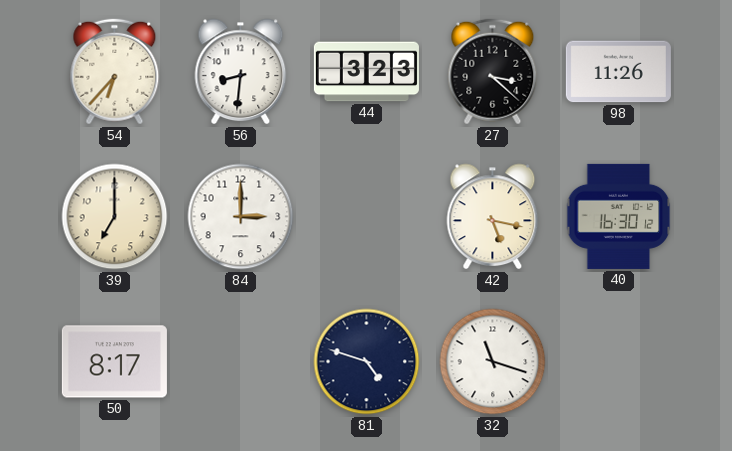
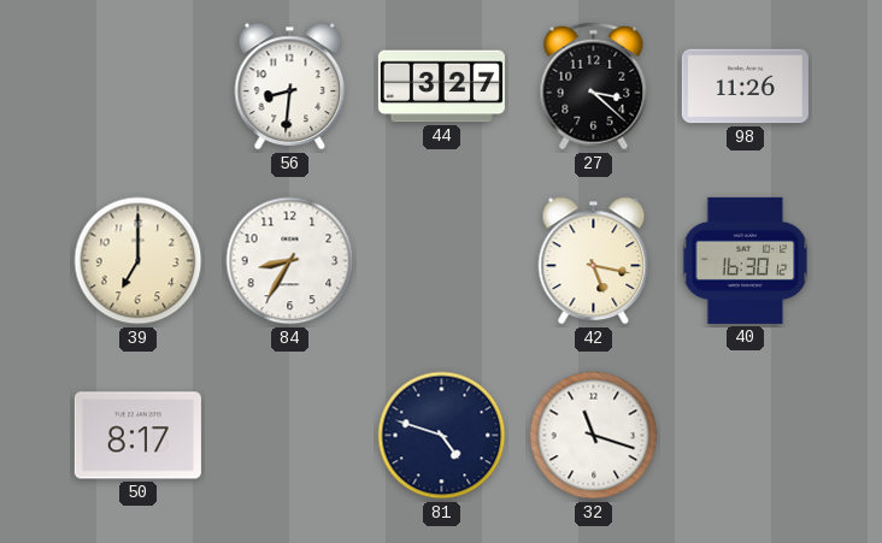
54: 6:37 -> none (115, 72)
44: 3:23 -> 3:27 (441, 87)
84: 3:00 -> 8:35 (290, 261)
